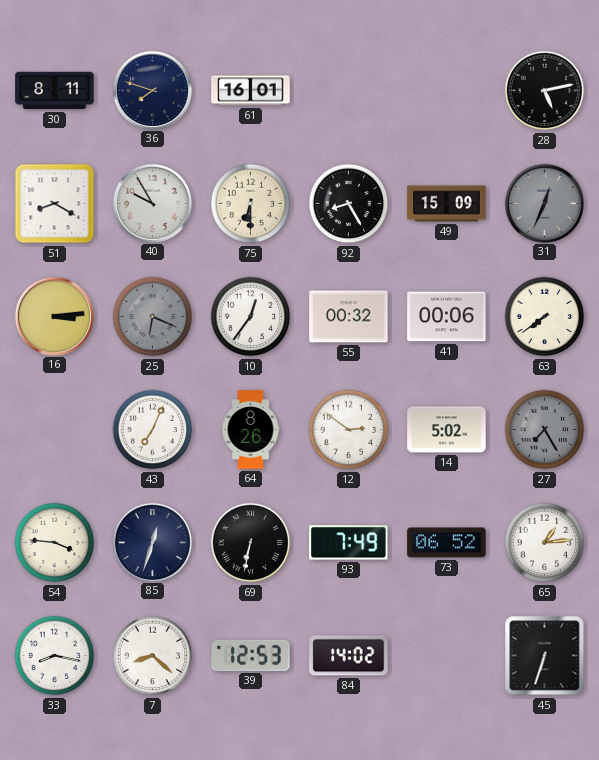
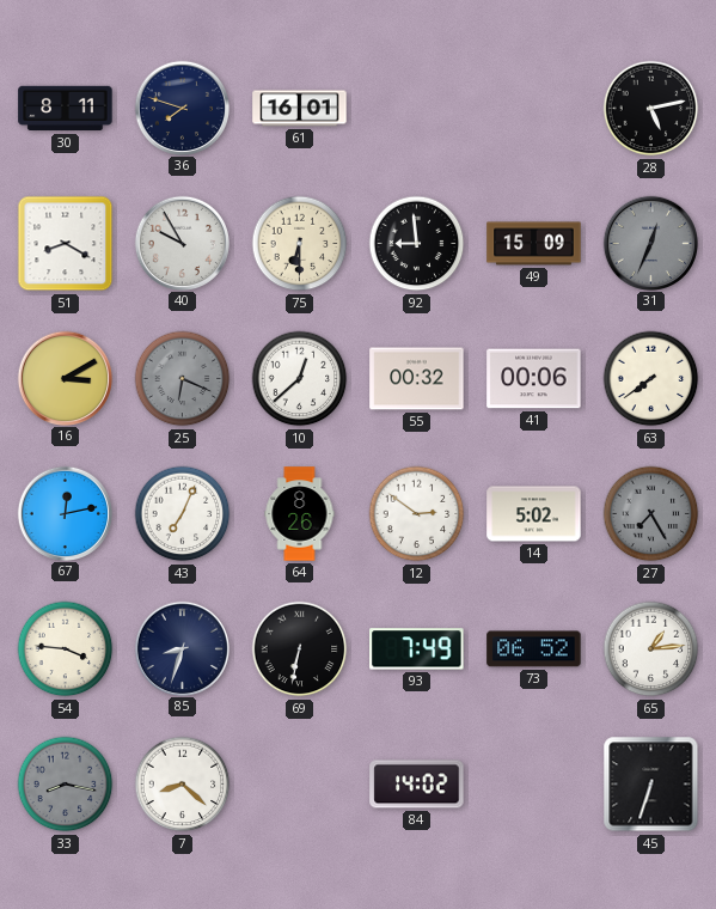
92: 8:25 -> 8:59 (417, 244)
16: 3:14 -> 3:10 (65, 378)
10: 12:36 -> 12:38 (300, 379)
67: none -> 12:13 (65, 513)
85: 12:33 -> 8:33 (182, 648)
33 dial: white -> grey (66, 785)
39: 12:53 -> none (251, 655)
